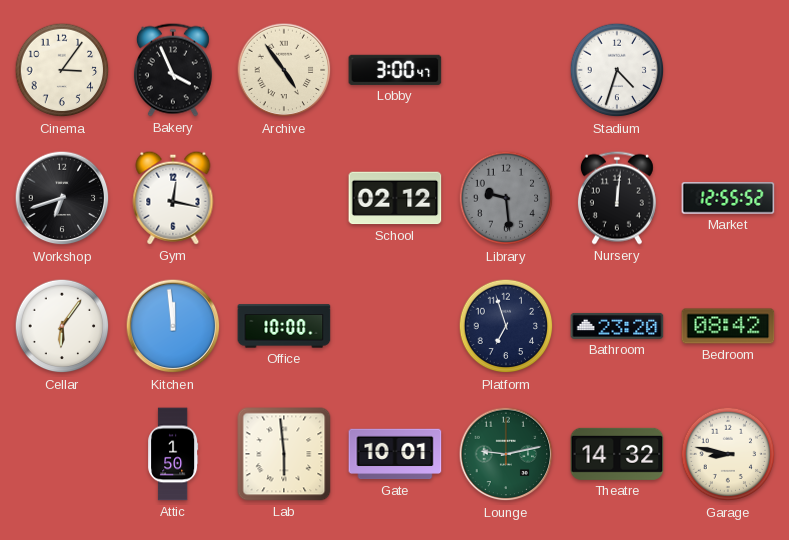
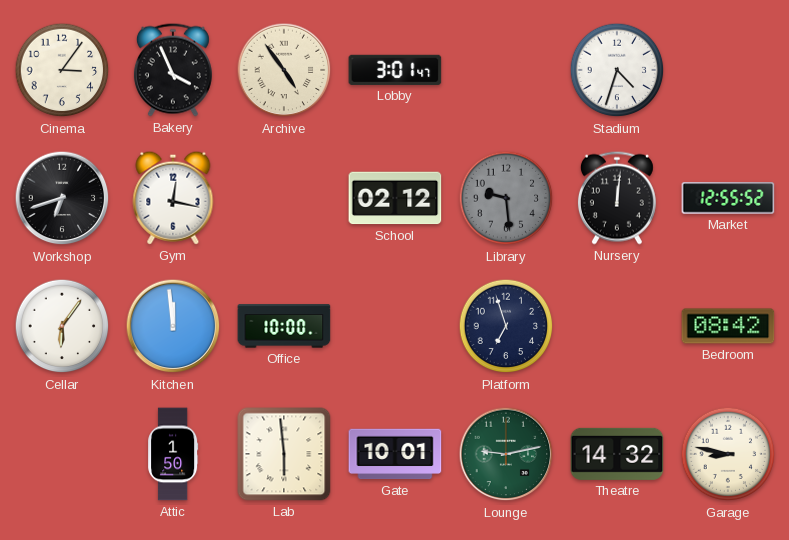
Lobby: 3:00 -> 3:01 (395, 70)
Bathroom: 23:20 -> none (617, 326)
